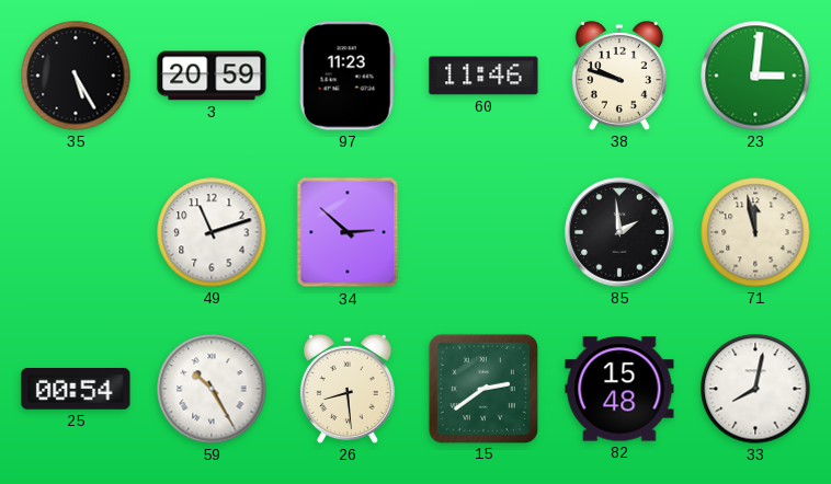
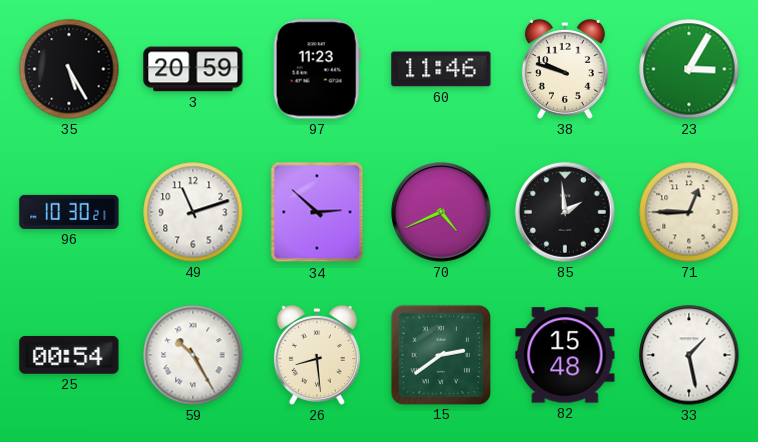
23: 3:01 -> 3:05 (689, 69)
96: none -> 10:30 (69, 212)
70: none -> 4:41 (441, 212)
71: 11:58 -> 12:45 (689, 212)
33: 8:02 -> 1:28 (689, 355)
